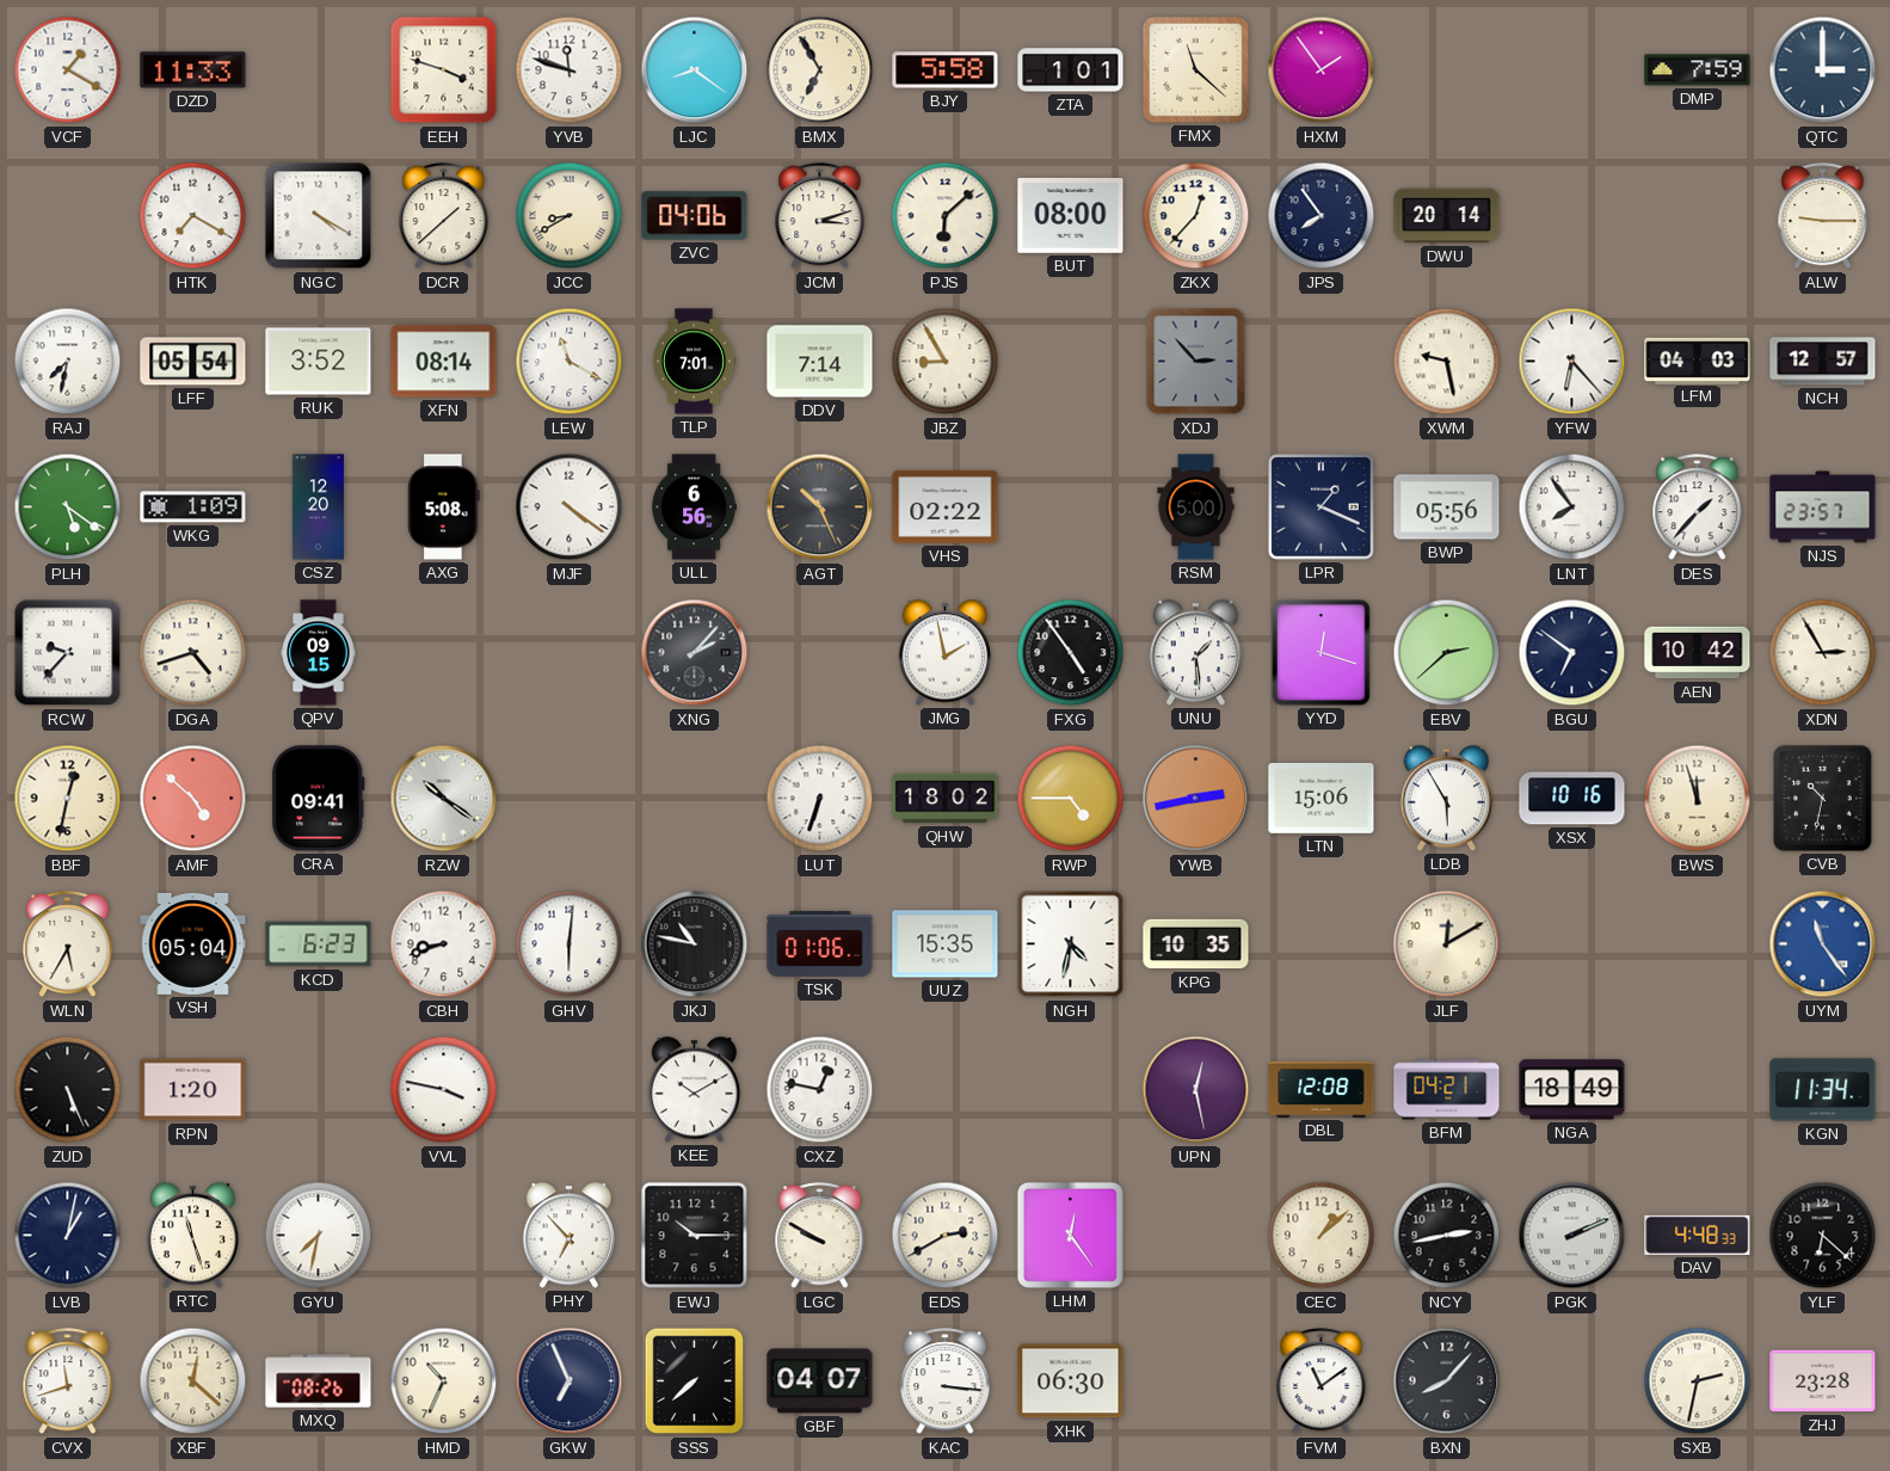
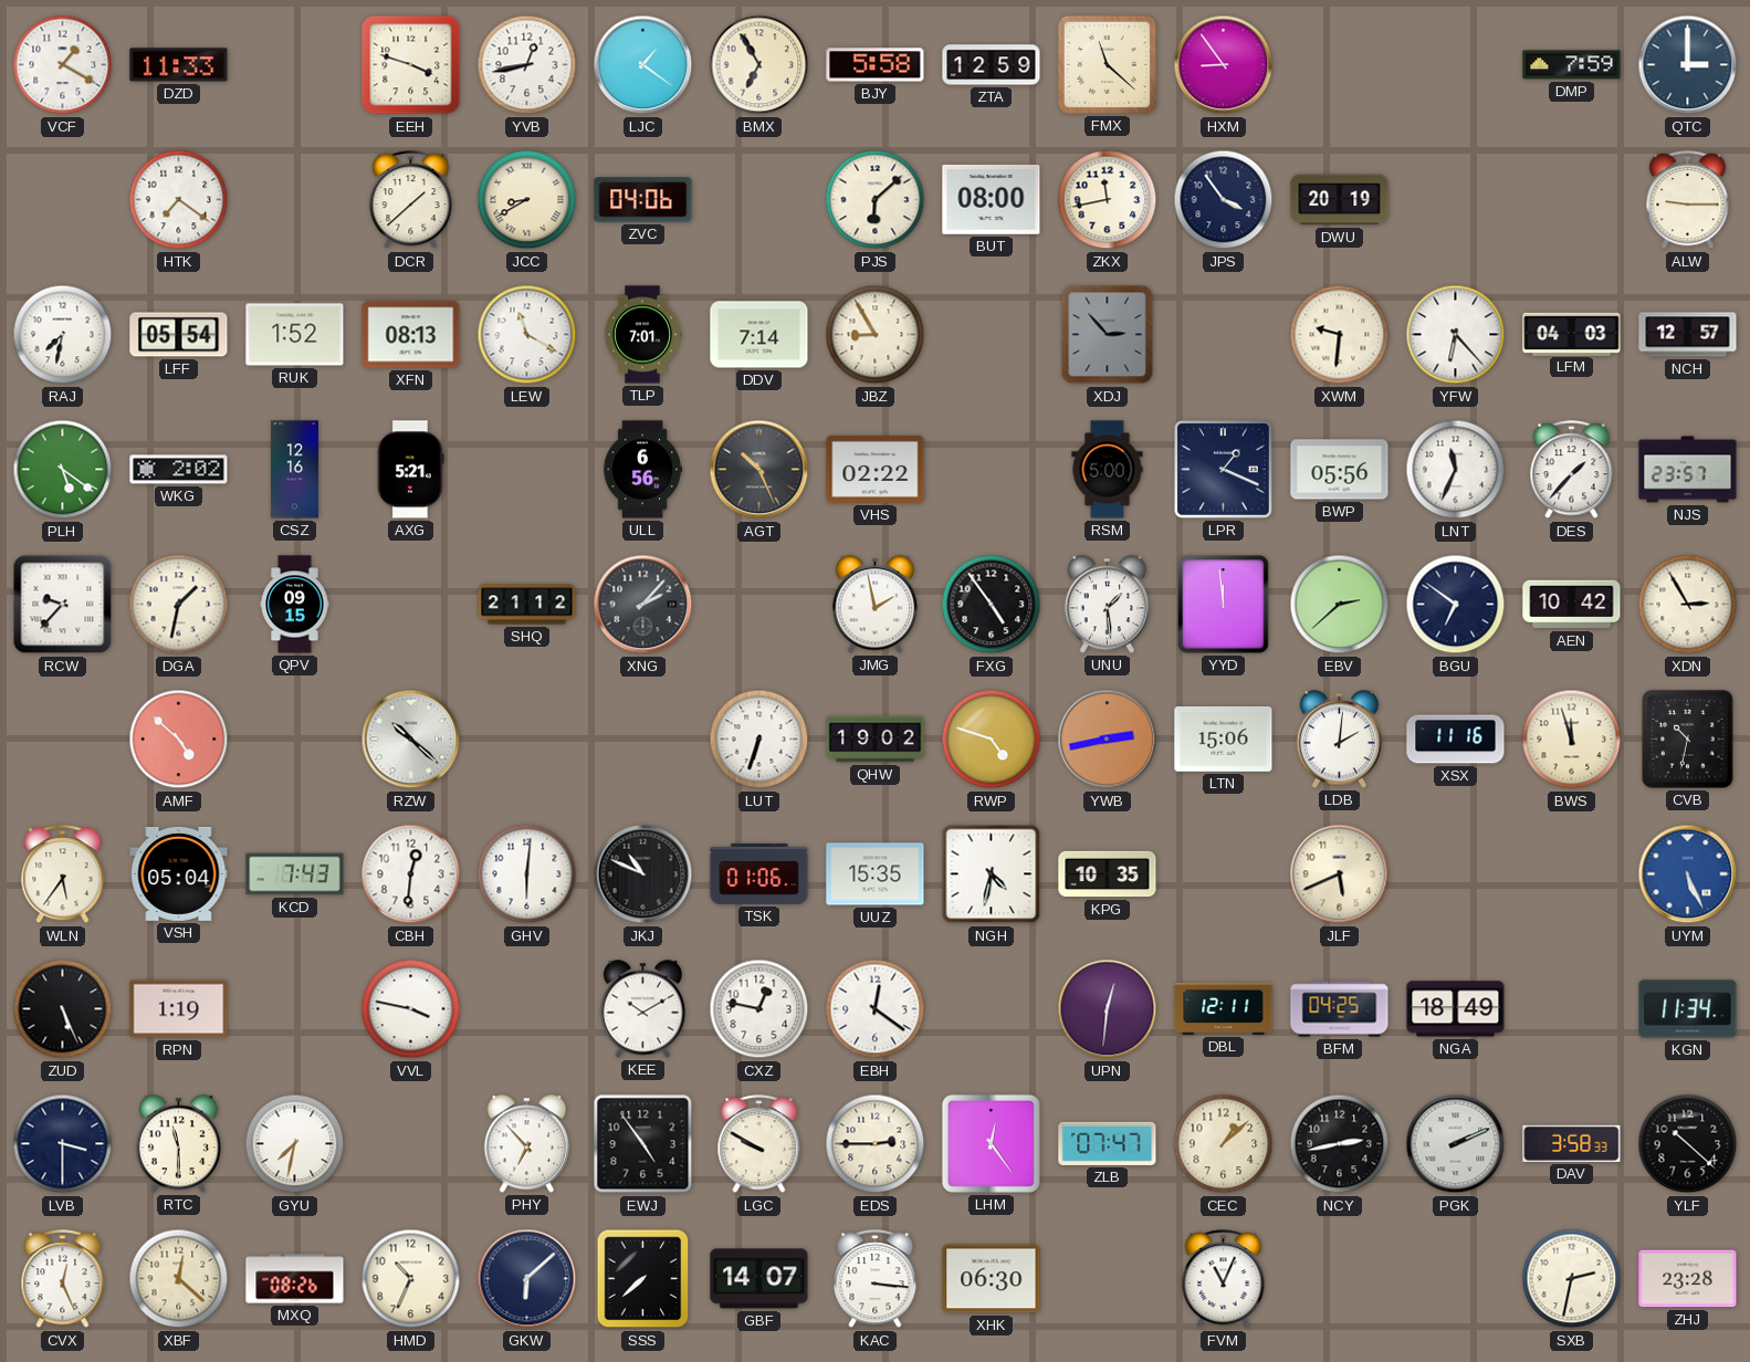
YVB: 11:48 -> 12:43 (527, 65)
LJC: 8:21 -> 1:21 (643, 65)
ZTA: 1:01 -> 12:59 (992, 65)
HXM: 1:54 -> 8:54 (1224, 65)
HTK: 7:20 -> 7:21 (179, 200)
NGC: 4:20 -> none (319, 216)
JCM: 3:12 -> none (820, 216)
ZKX: 12:37 -> 11:43 (1108, 200)
JPS: 7:54 -> 3:54 (1224, 200)
DWU: 20:14 -> 20:19 (1340, 200)
RUK: 3:52 -> 1:52 (295, 335)
XFN: 08:14 -> 08:13 (411, 335)
XWM: 9:28 -> 9:31 (1340, 335)
WKG: 1:09 -> 2:02 (179, 470)
CSZ: 12:20 -> 12:16 (294, 470)
AXG: 5:08 -> 5:21 (411, 470)
MJF: 4:21 -> none (570, 507)
LNT: 7:54 -> 11:34 (1456, 470)
DGA: 4:42 -> 1:32 (179, 605)
SHQ: none -> 21:12 (527, 605)
YYD: 12:18 -> 11:59 (1224, 605)
BBF: 12:32 -> none (68, 799)
CRA: 09:41 -> none (319, 799)
RZW: 10:21 -> 10:22 (411, 740)
QHW: 18:02 -> 19:02 (876, 740)
RWP: 4:45 -> 4:48 (992, 740)
LDB: 5:55 -> 2:01 (1340, 740)
XSX: 10:16 -> 11:16 (1456, 740)
WLN: 5:35 -> 5:36 (63, 874)
KCD: 6:23 -> 7:43 (295, 874)
CBH: 8:42 -> 12:31 (411, 874)
JKJ: 10:47 -> 10:49 (643, 874)
JLF: 12:10 -> 5:41 (1340, 874)
UYM: 11:24 -> 5:26 (1688, 874)
RPN: 1:20 -> 1:19 (179, 1009)
EBH: none -> 12:21 (876, 1009)
UPN: 12:28 -> 12:31 (1108, 1009)
DBL: 12:08 -> 12:11 (1224, 1008)
BFM: 04:21 -> 04:25 (1340, 1009)
LVB: 1:02 -> 3:30 (63, 1144)
RTC: 11:27 -> 11:30 (179, 1144)
EWJ: 10:15 -> 4:54 (643, 1144)
EDS: 2:40 -> 2:45 (876, 1144)
ZLB: none -> 07:47 (1108, 1143)
DAV: 4:48 -> 3:58 (1572, 1143)
YLF: 6:22 -> 10:22 (1688, 1144)
CVX: 11:42 -> 12:26 (63, 1279)
GKW: 6:56 -> 6:08 (527, 1279)
GBF: 04:07 -> 14:07 (759, 1279)
FVM: 11:09 -> 11:04 (1224, 1279)
BXN: 8:07 -> none (1447, 1381)
